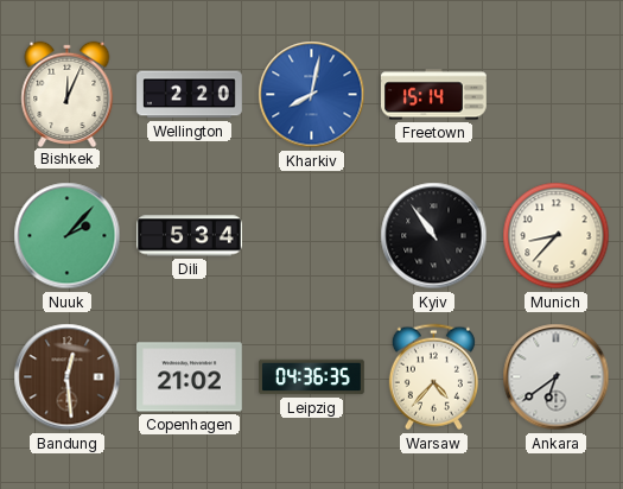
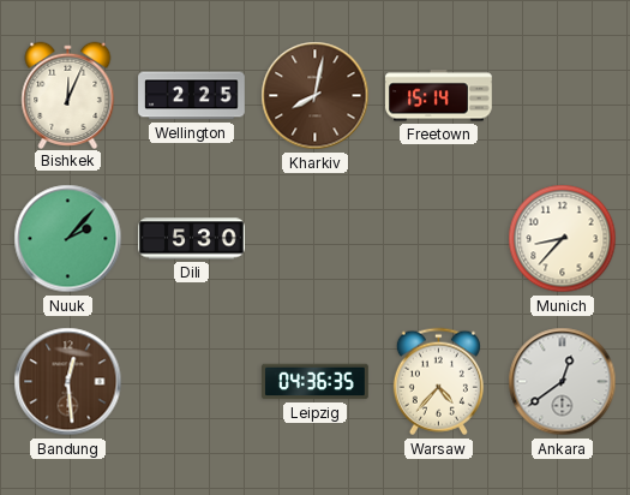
Wellington: 2:20 -> 2:25 (192, 96)
Kharkiv dial: blue -> brown (316, 96)
Dili: 5:34 -> 5:30 (192, 239)
Kyiv: 10:54 -> none (434, 236)
Copenhagen: 21:02 -> none (190, 377)
Ankara: 6:39 -> 12:39 (563, 382)
